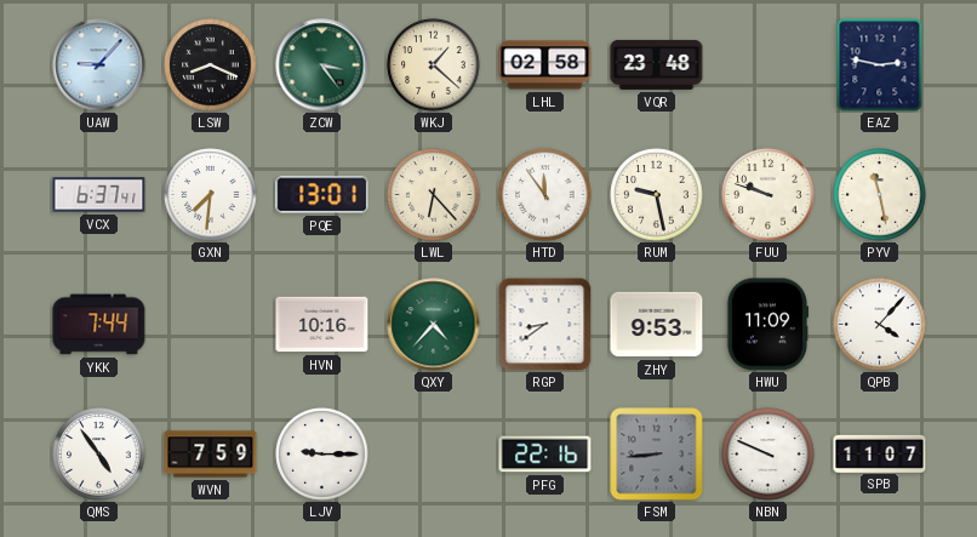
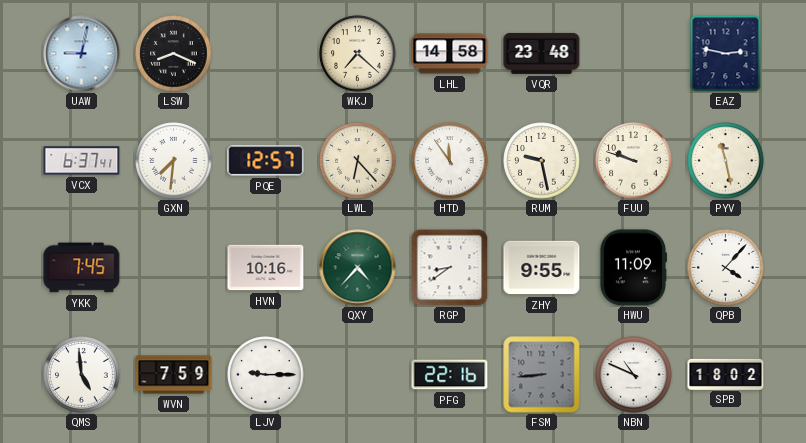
UAW: 9:07 -> 9:02 (82, 54)
ZCW: 3:24 -> none (322, 65)
WKJ: 1:22 -> 7:22 (358, 54)
LHL: 02:58 -> 14:58 (450, 54)
PQE: 13:01 -> 12:57 (266, 161)
YKK: 7:44 -> 7:45 (82, 268)
ZHY: 9:53 -> 9:55 (542, 268)
QMS: 4:54 -> 4:59 (82, 375)
NBN: 9:49 -> 10:49 (634, 375)
SPB: 11:07 -> 18:02 (726, 374)
